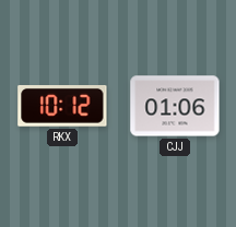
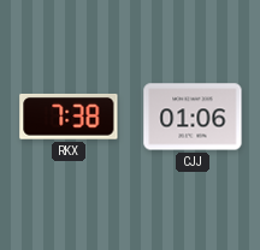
RKX: 10:12 -> 7:38 (69, 117)
